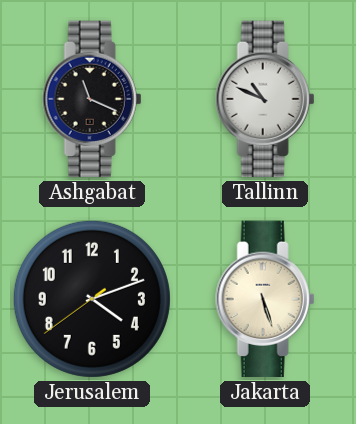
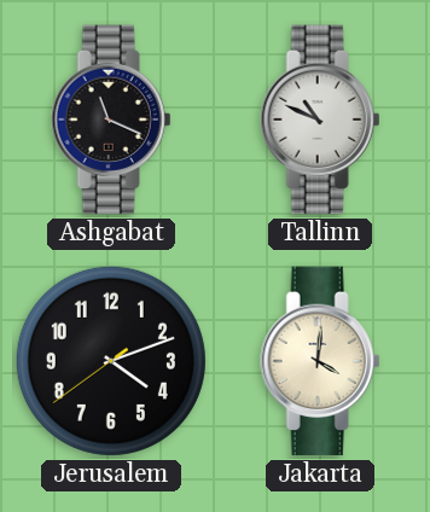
Jakarta: 5:27 -> 4:01 (320, 361)
